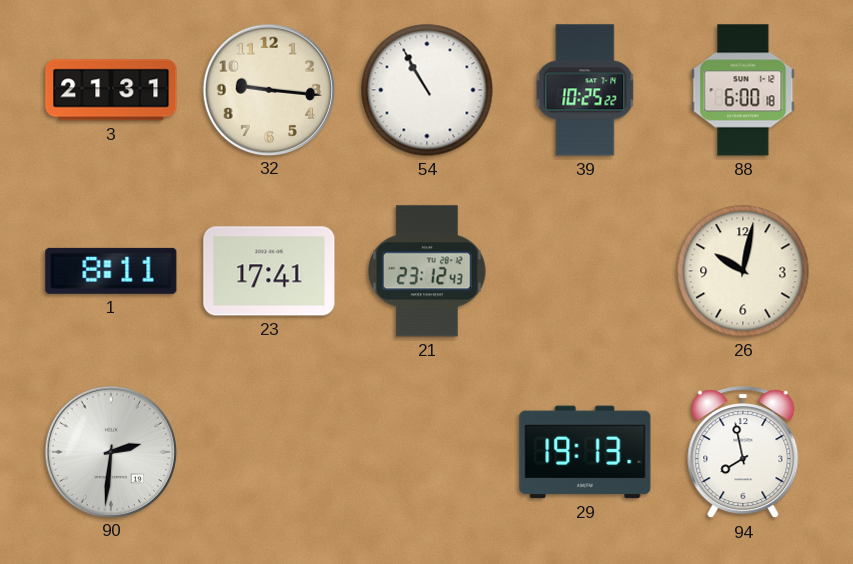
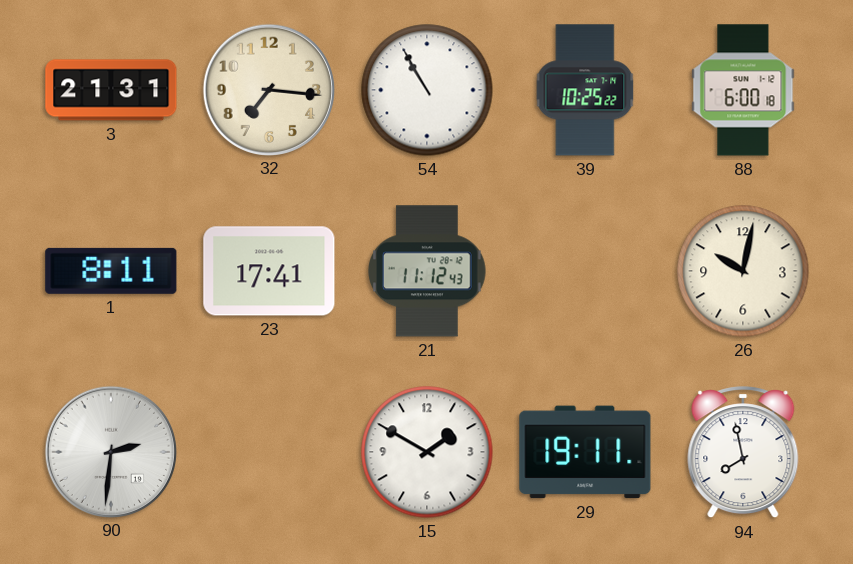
32: 9:16 -> 7:16 (268, 89)
21: 23:12 -> 11:12 (427, 271)
15: none -> 1:50 (427, 452)
29: 19:13 -> 19:11 (585, 452)
